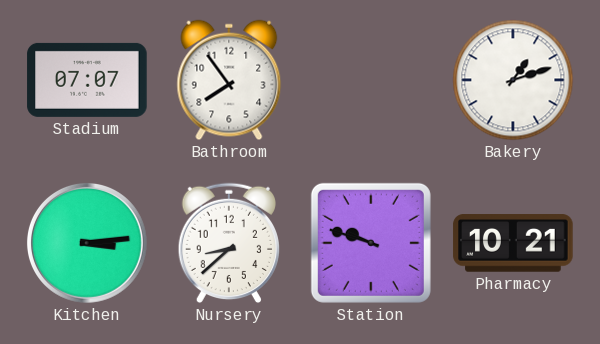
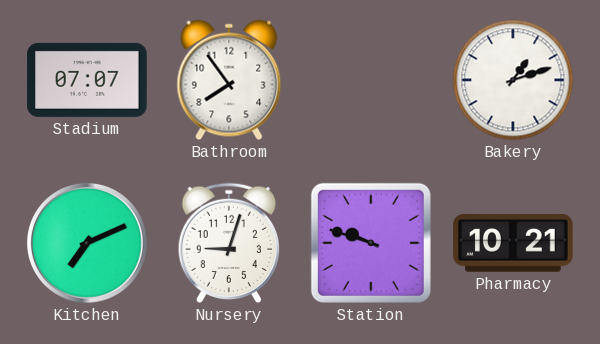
Kitchen: 3:14 -> 7:11 (87, 243)
Nursery: 8:38 -> 9:03 (229, 243)
